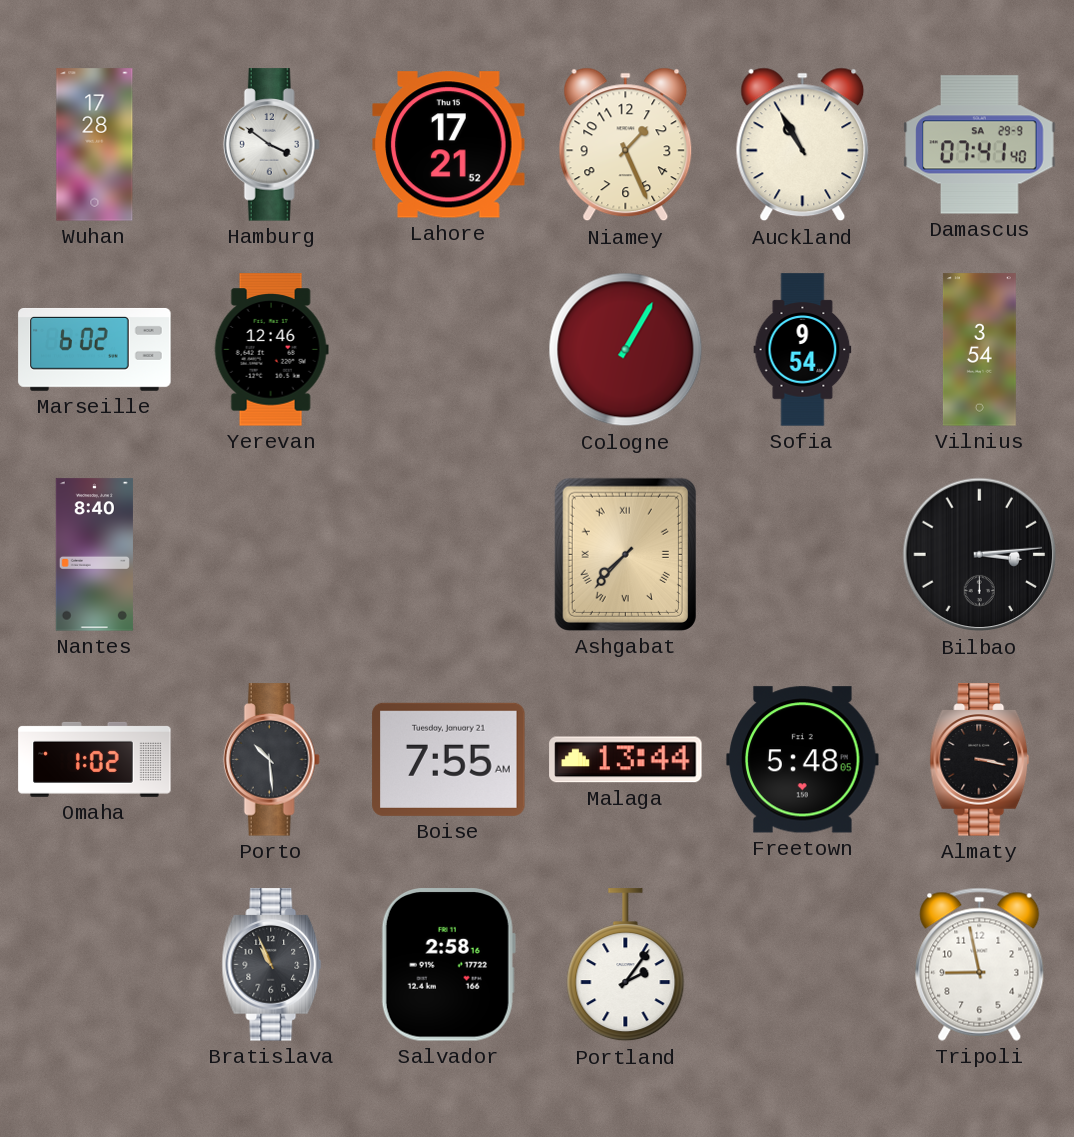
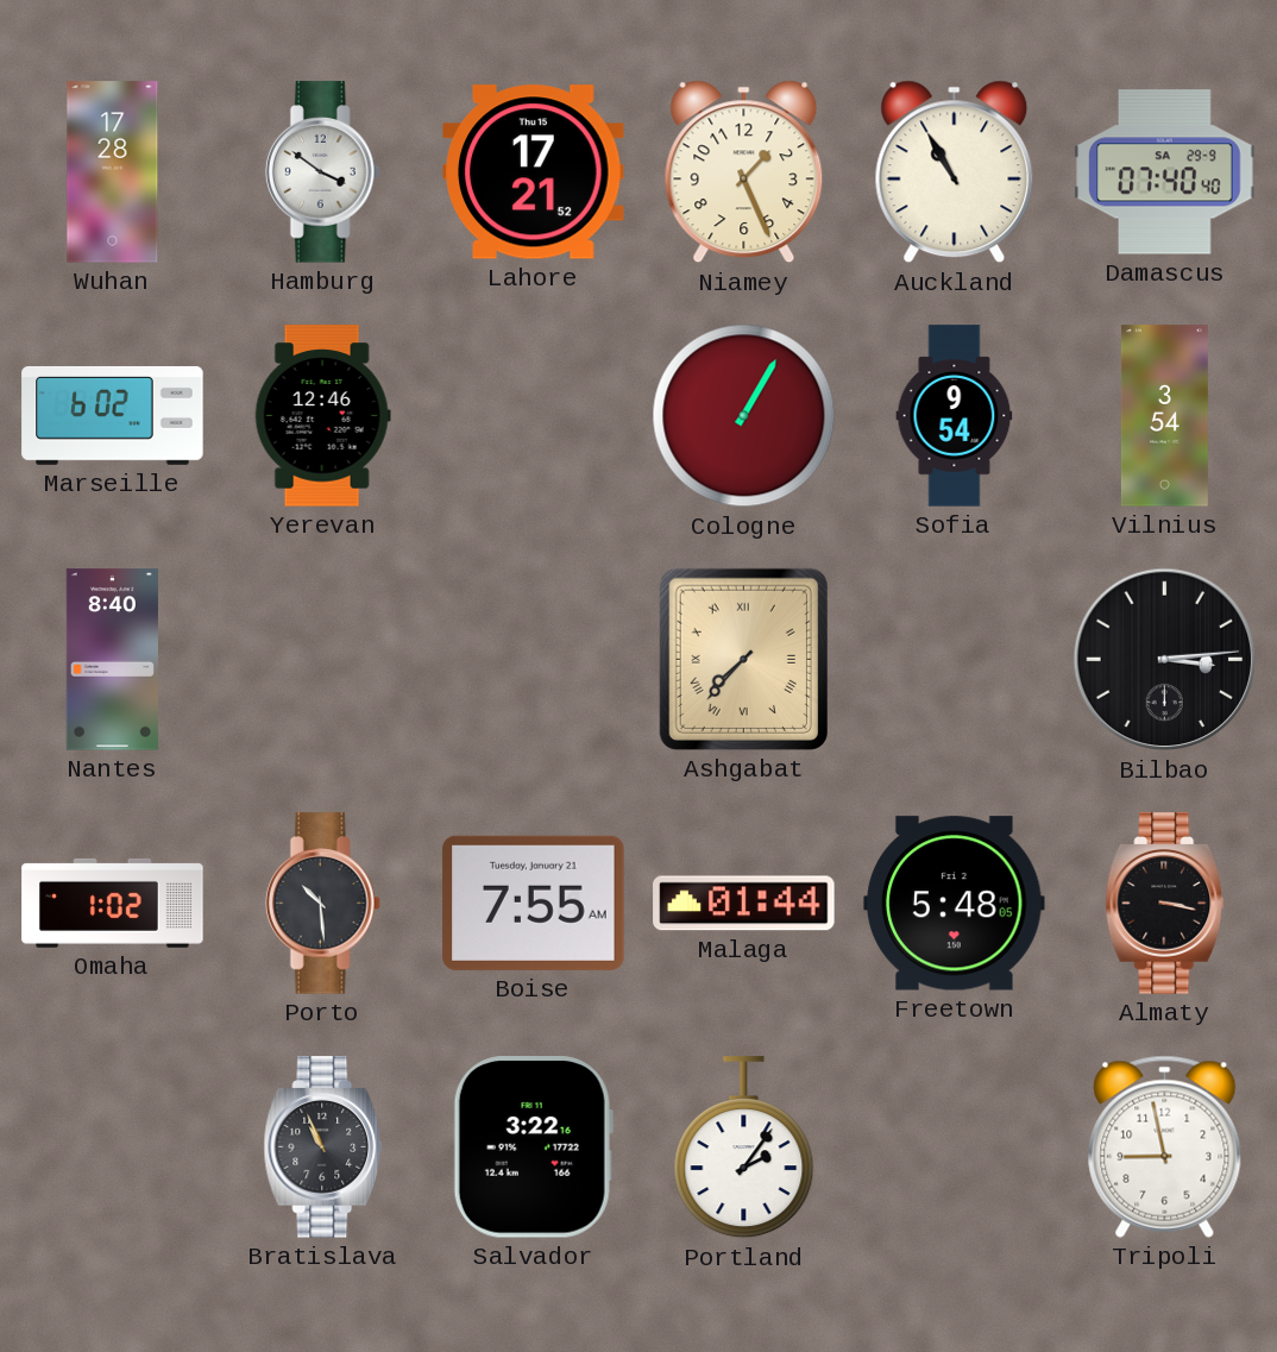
Damascus: 07:41 -> 07:40 (1165, 172)
Malaga: 13:44 -> 01:44 (744, 904)
Salvador: 2:58 -> 3:22 (533, 1147)
